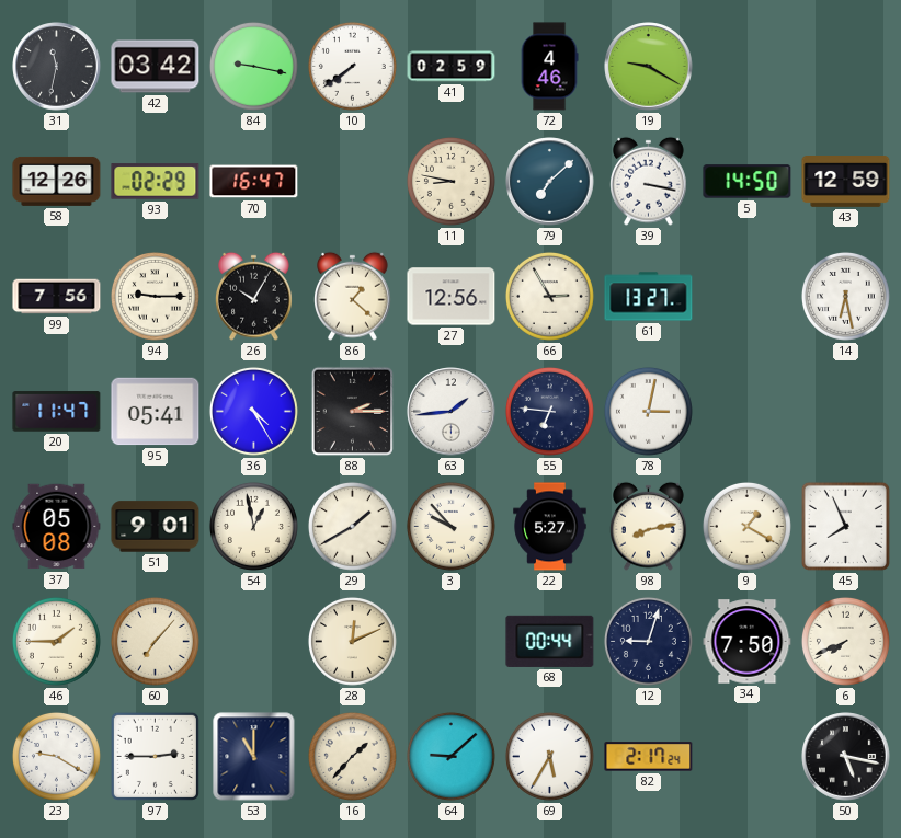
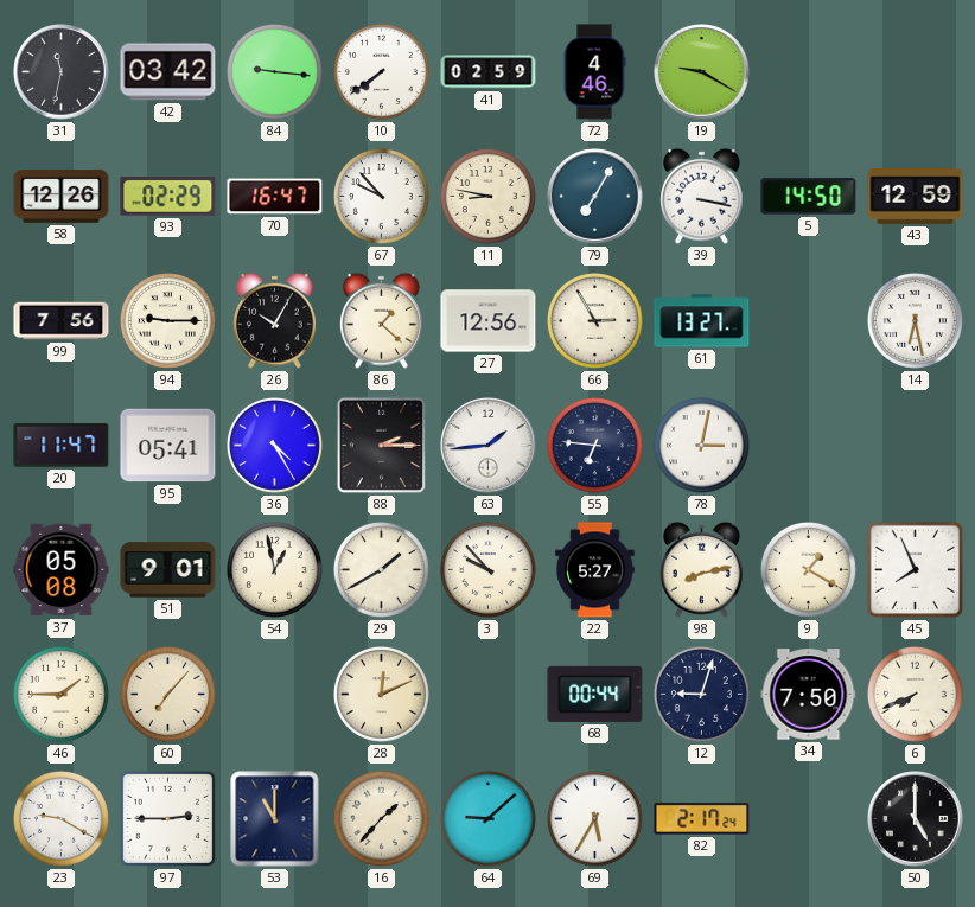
84: 9:17 -> 9:16 (274, 71)
67: none -> 9:53 (381, 196)
79: 7:08 -> 7:05 (595, 197)
50: 5:17 -> 5:00 (916, 819)
